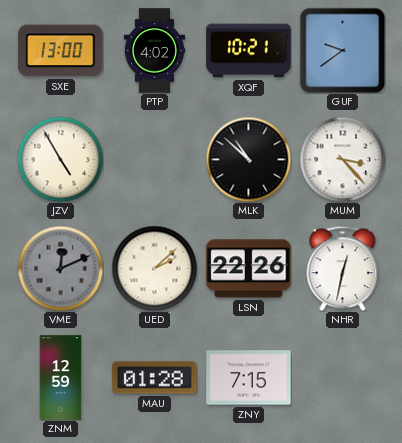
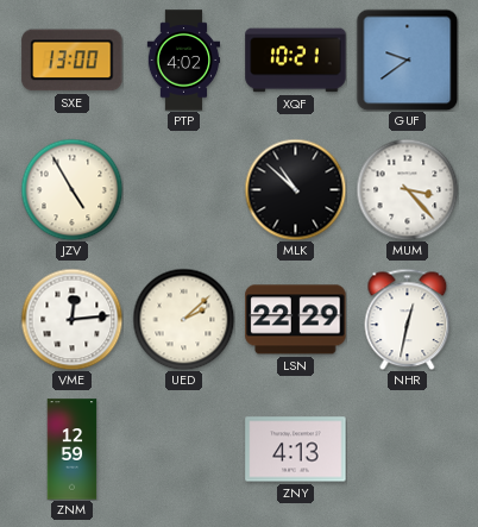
VME: 12:11 -> 12:14 (71, 319)
VME dial: grey -> white (71, 319)
LSN: 22:26 -> 22:29 (296, 320)
MAU: 01:28 -> none (155, 378)
ZNY: 7:15 -> 4:13 (296, 450)
